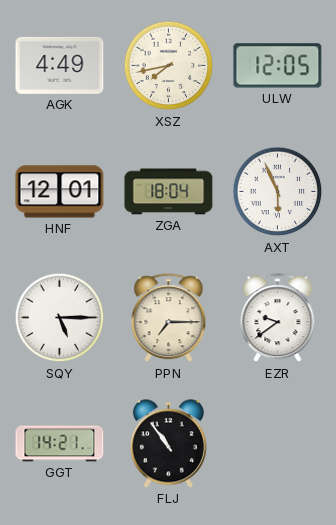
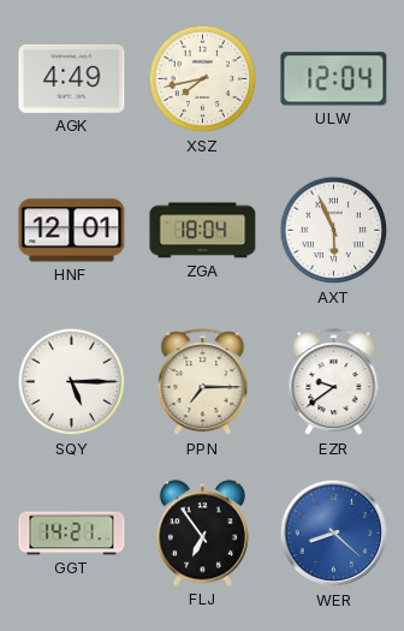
ULW: 12:05 -> 12:04 (334, 79)
FLJ: 10:54 -> 6:54 (202, 534)
WER: none -> 8:22 (334, 534)
